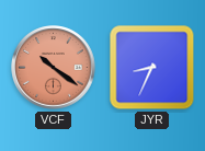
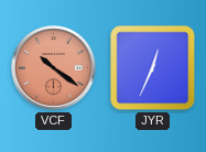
JYR: 8:34 -> 12:34 (153, 68)
